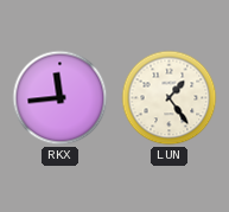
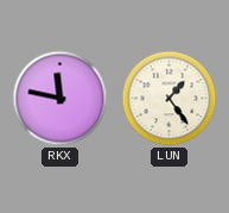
RKX: 11:44 -> 11:47 (61, 99)
